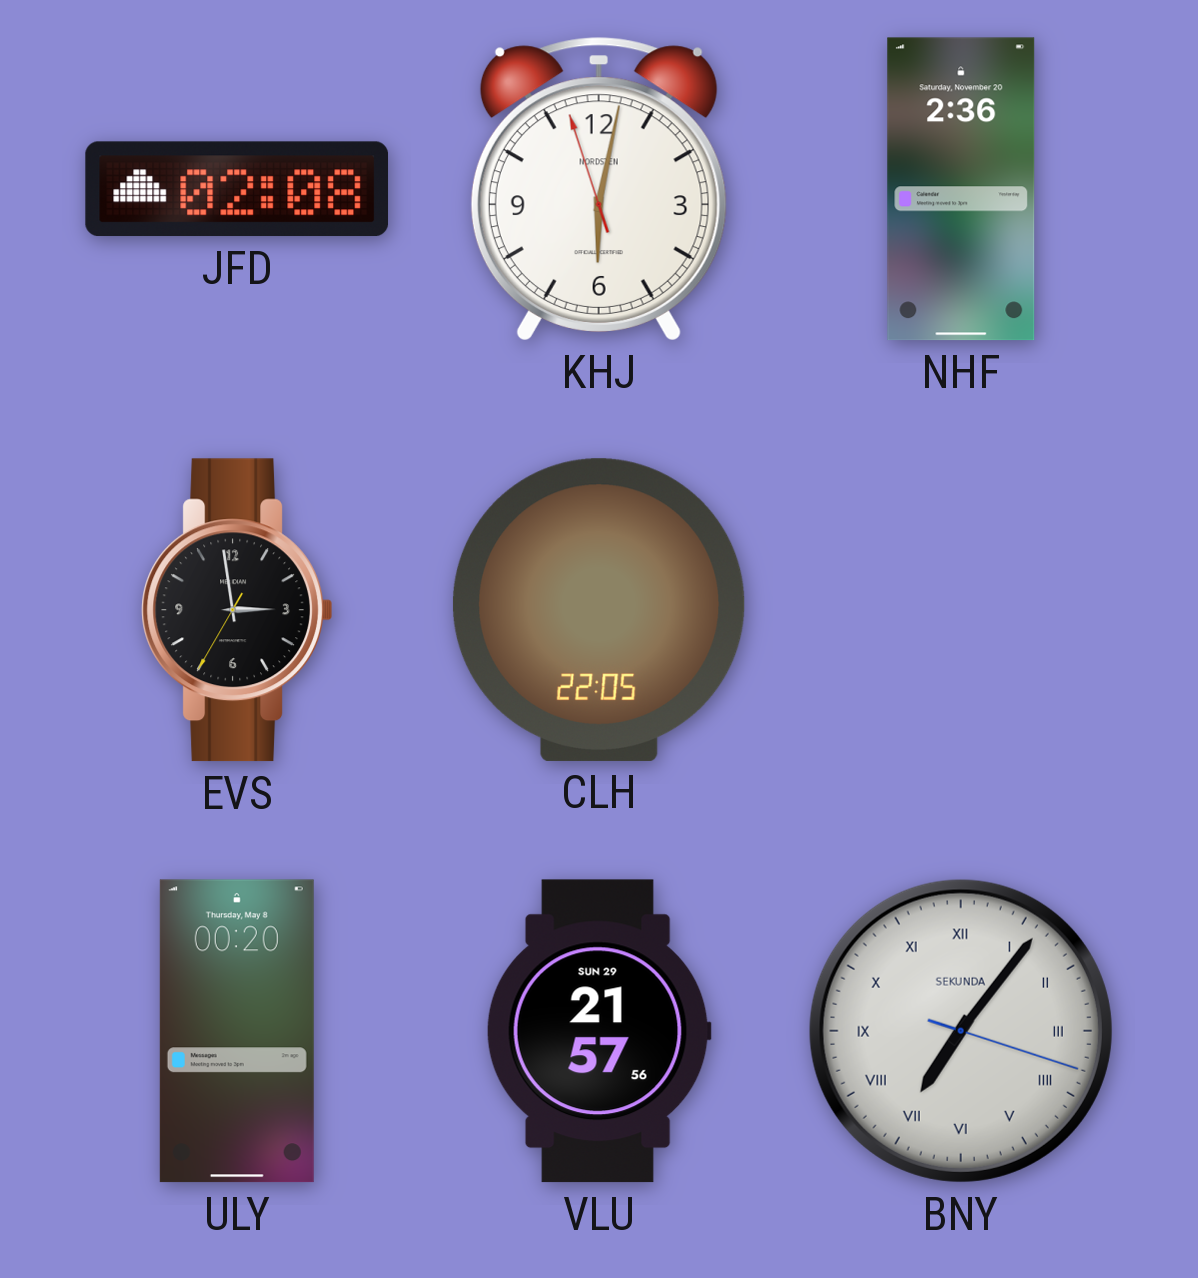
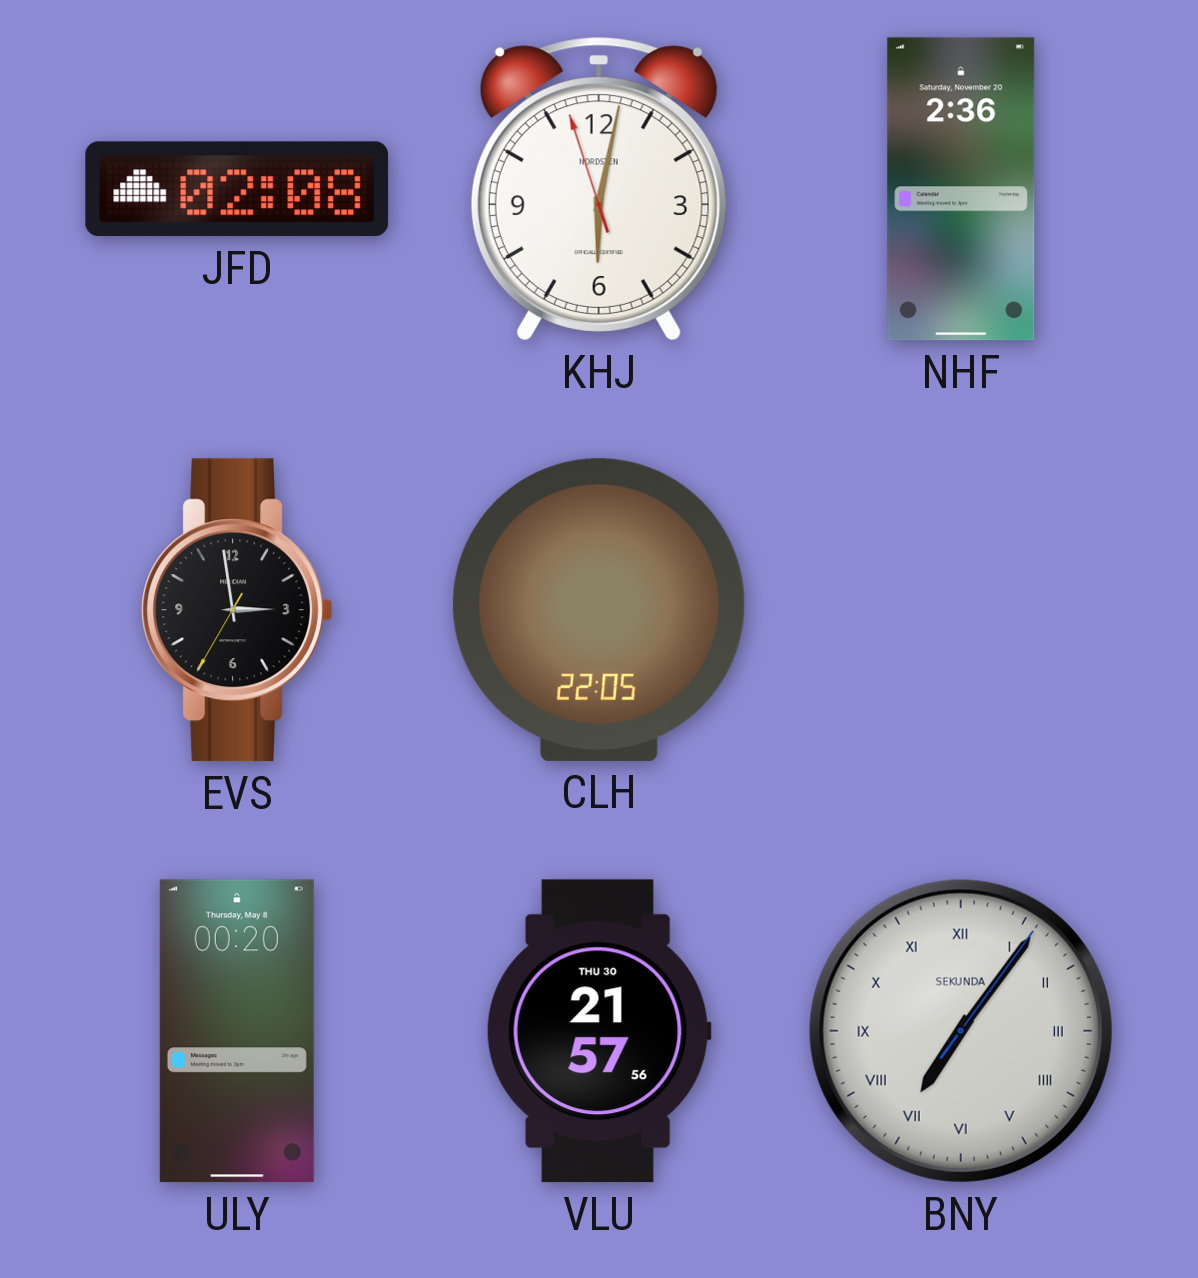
VLU date: SUN 29 -> THU 30 (599, 1031)
BNY: 7:06:18 -> 7:06:06 (961, 1031)
